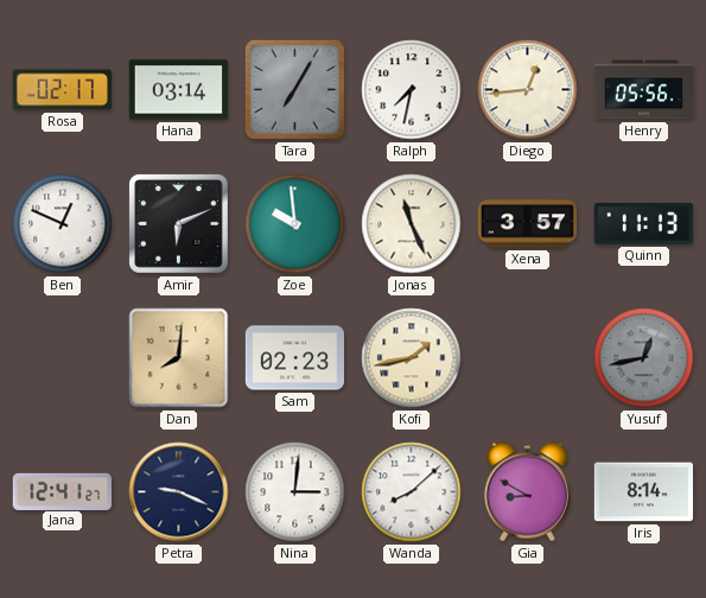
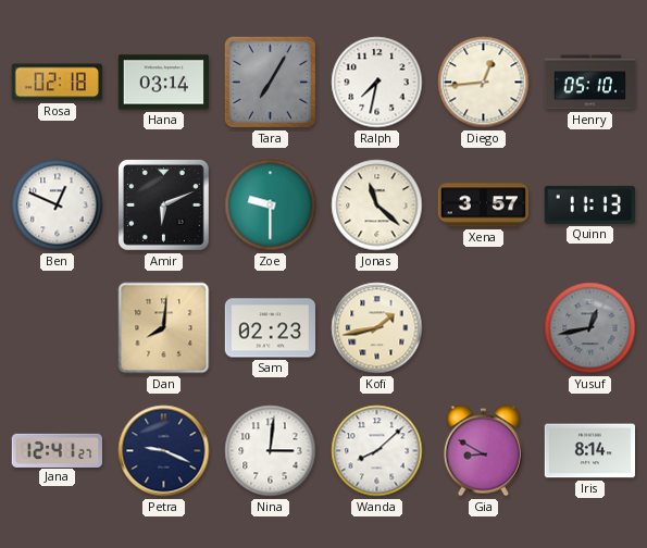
Rosa: 02:17 -> 02:18 (57, 83)
Henry: 05:56 -> 05:10 (590, 83)
Zoe: 9:59 -> 9:30 (271, 205)
Jonas: 11:26 -> 11:22 (377, 205)
